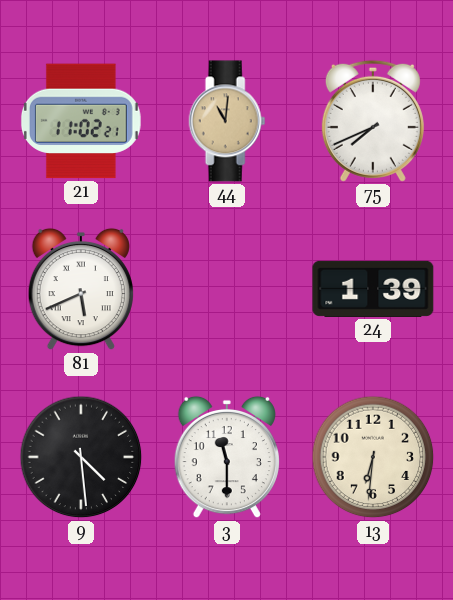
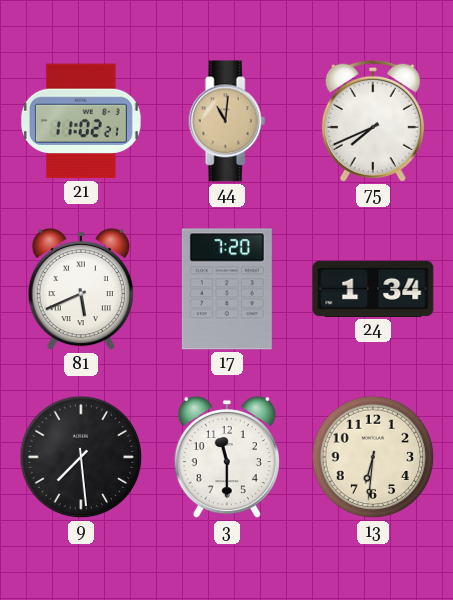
17: none -> 7:20 (227, 289)
24: 1:39 -> 1:34 (373, 289)
9: 4:29 -> 7:29 (81, 457)
